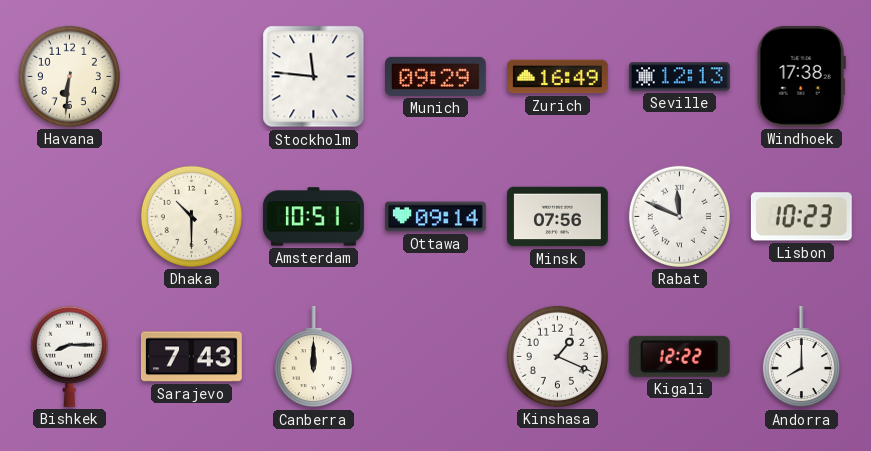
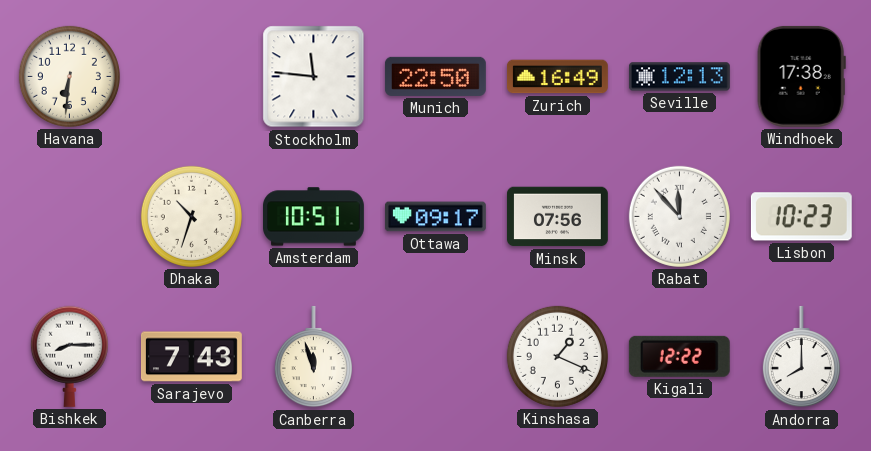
Munich: 09:29 -> 22:50 (435, 76)
Dhaka: 10:30 -> 10:33 (191, 216)
Ottawa: 09:14 -> 09:17 (435, 217)
Rabat: 11:49 -> 11:53 (679, 216)
Canberra: 12:00 -> 11:57 (313, 357)
